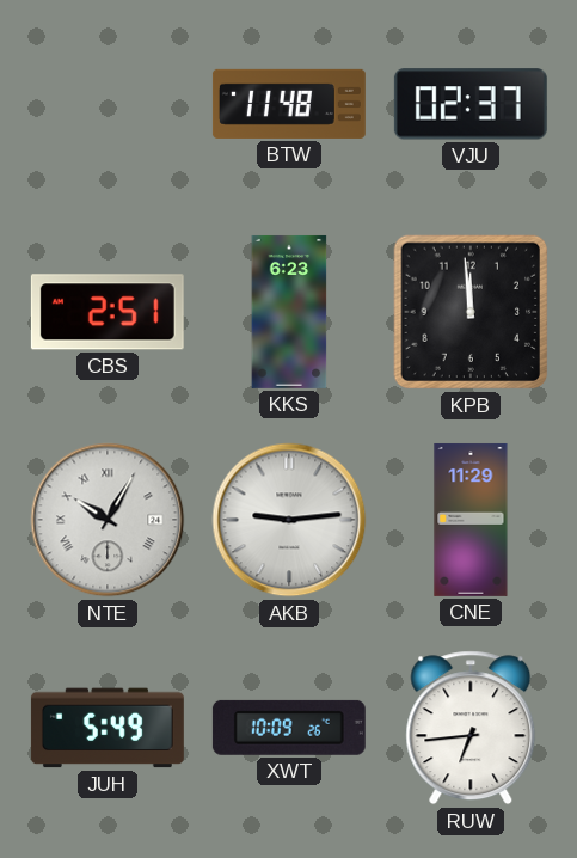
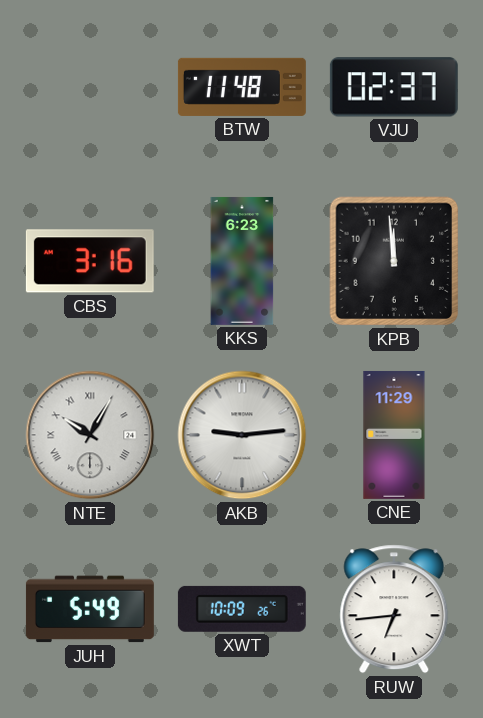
CBS: 2:51 -> 3:16 (90, 261)
